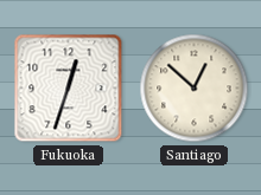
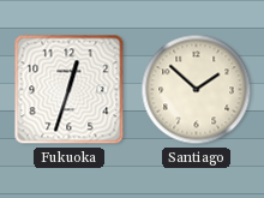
Santiago: 12:52 -> 1:52 (197, 90)
